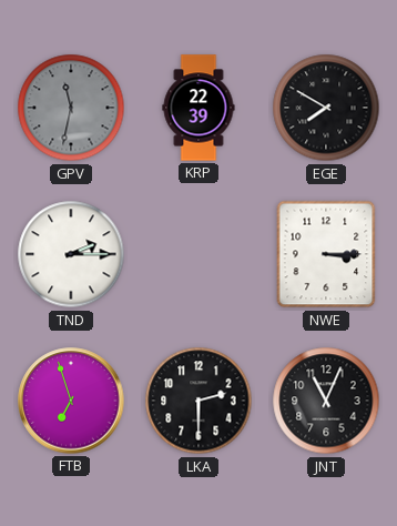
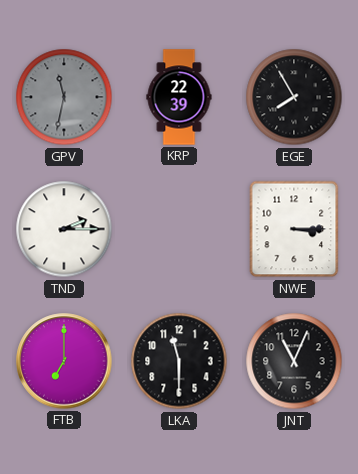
EGE: 7:50 -> 7:55 (294, 97)
FTB: 6:57 -> 7:00 (64, 361)
LKA: 2:30 -> 11:30 (179, 361)
